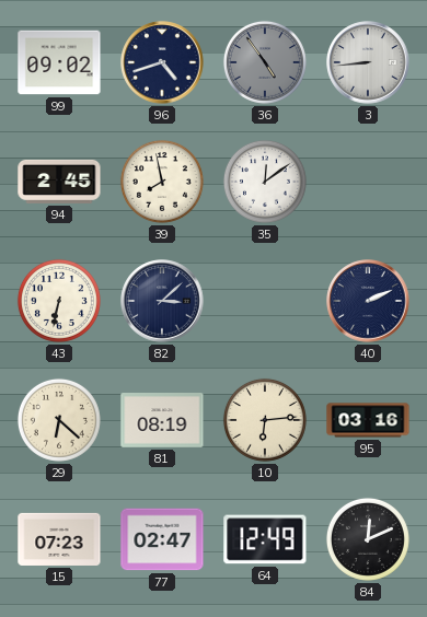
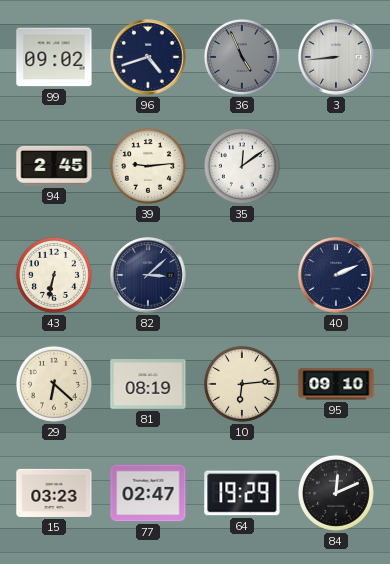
36: 4:54 -> 4:56 (242, 57)
39: 7:58 -> 9:14 (148, 166)
95: 03:16 -> 09:10 (336, 384)
15: 07:23 -> 03:23 (54, 493)
64: 12:49 -> 19:29 (242, 493)
